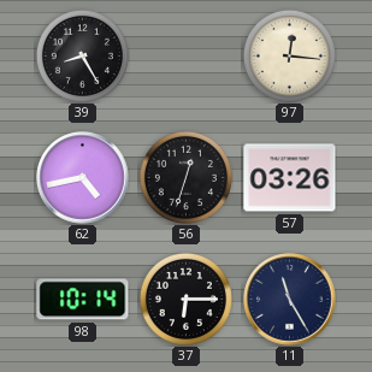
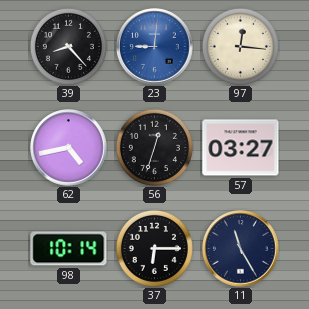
39: 8:25 -> 8:23 (68, 46)
23: none -> 9:01 (155, 47)
57: 03:26 -> 03:27 (241, 148)
